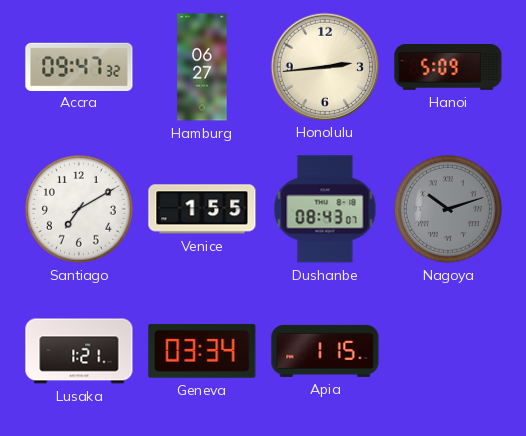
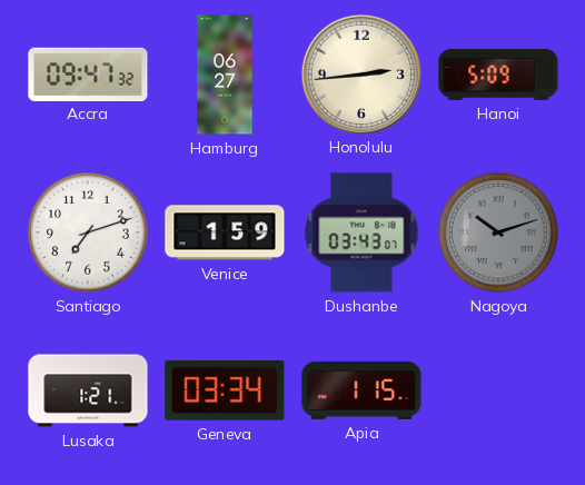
Santiago: 7:10 -> 7:12 (88, 232)
Venice: 1:55 -> 1:59 (225, 232)
Dushanbe: 08:43 -> 03:43 (361, 232)
